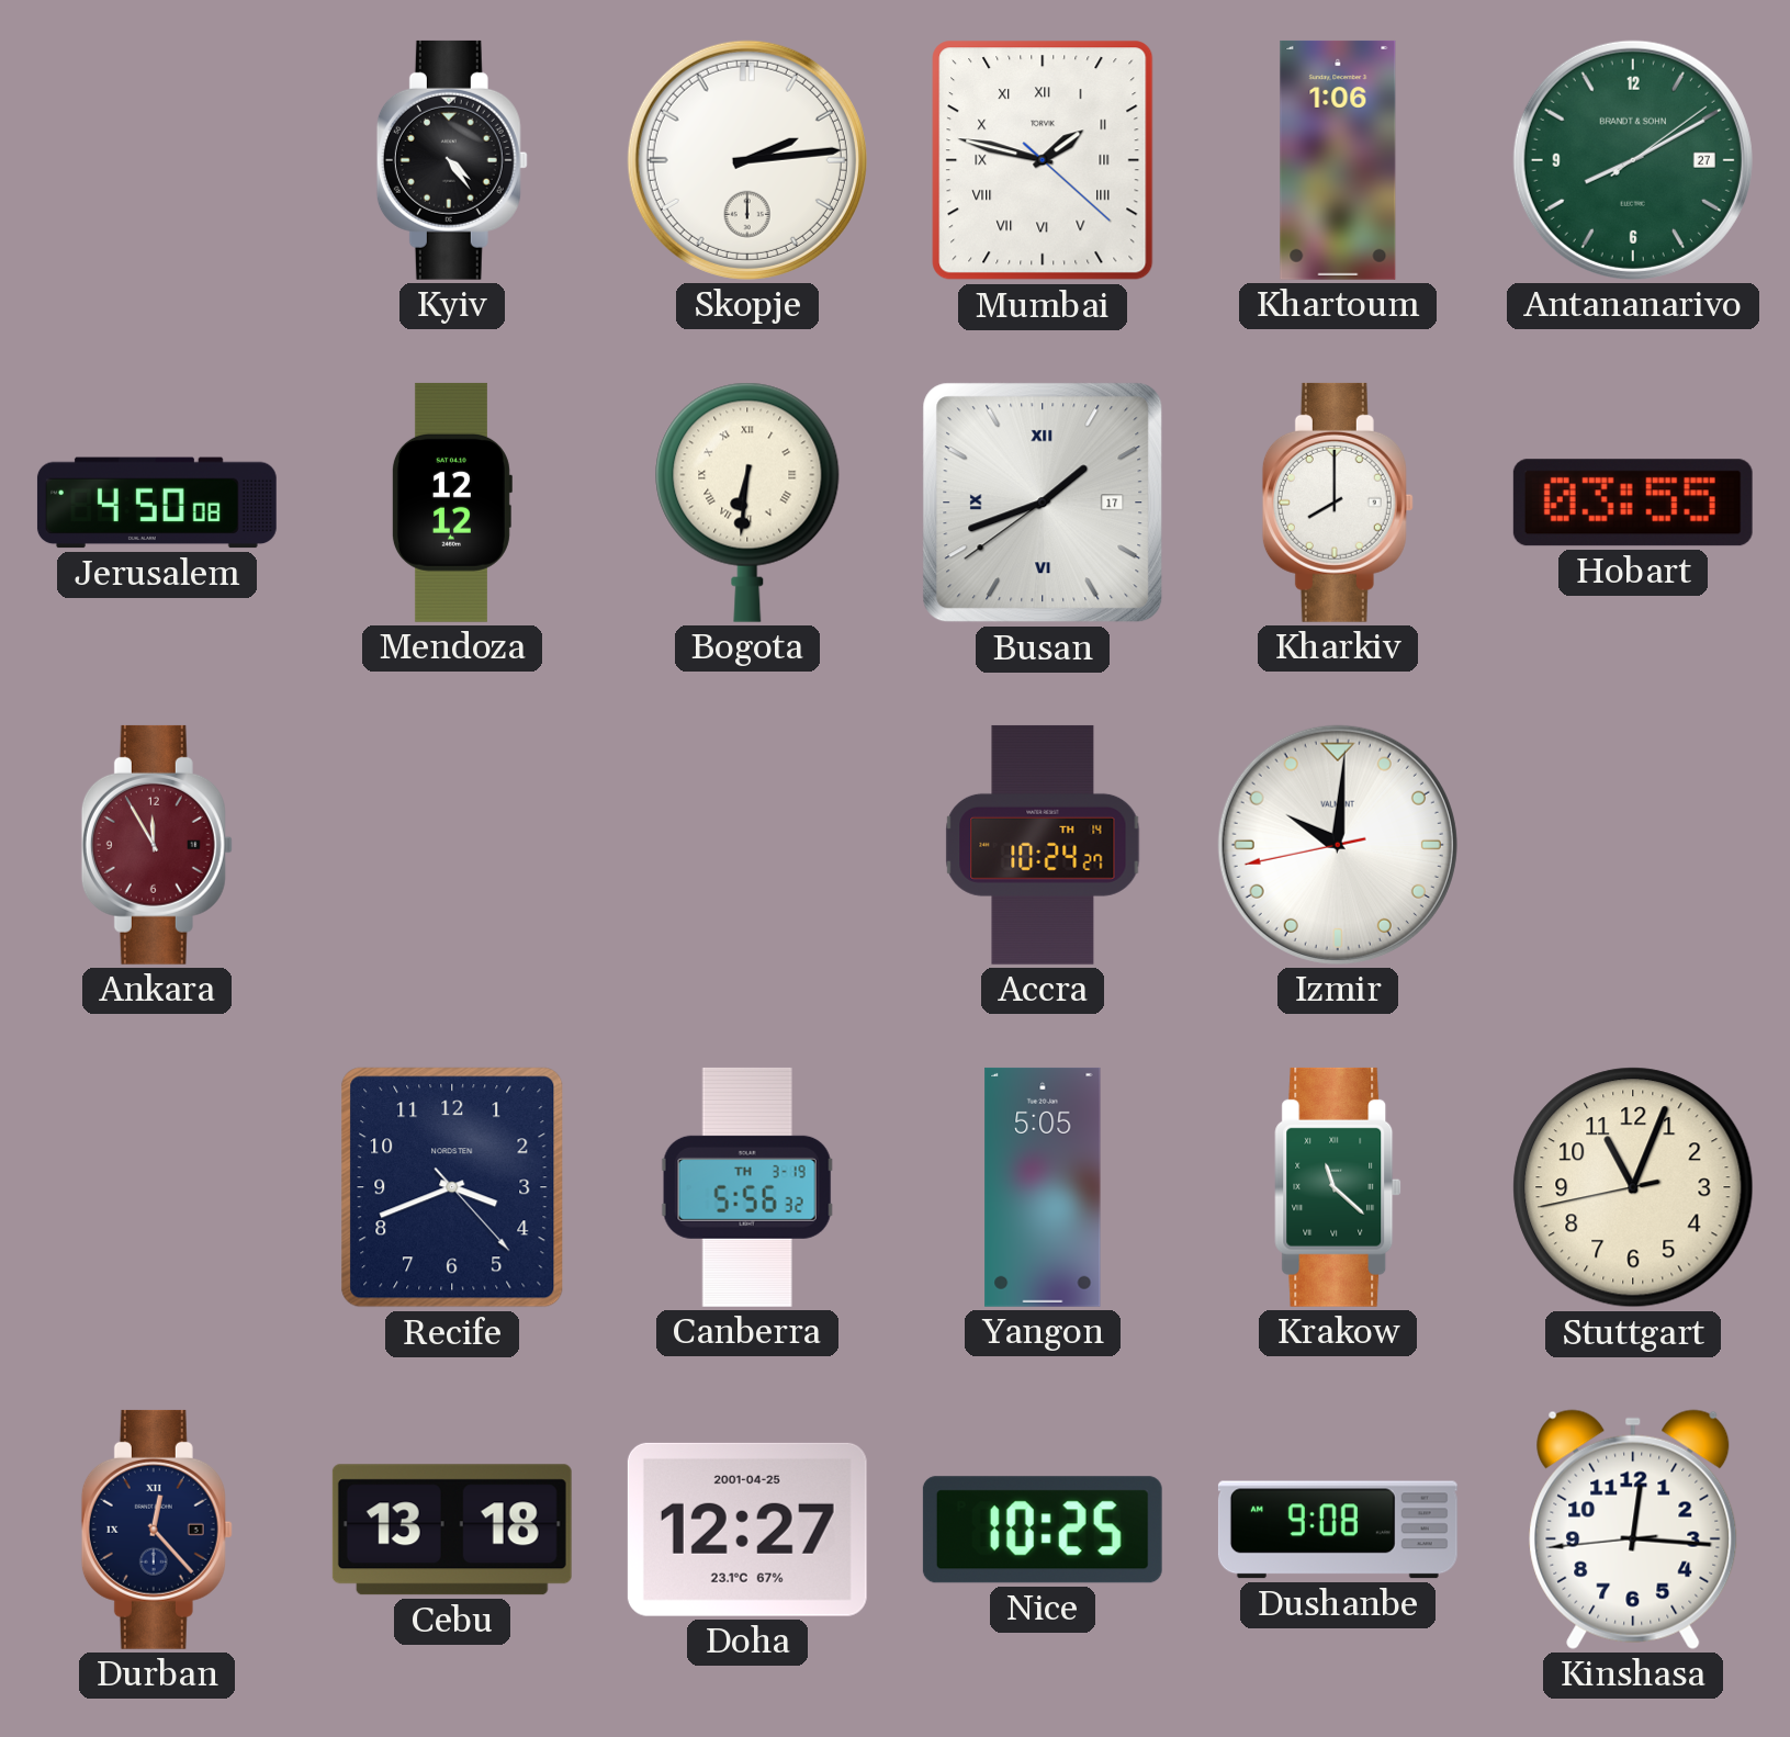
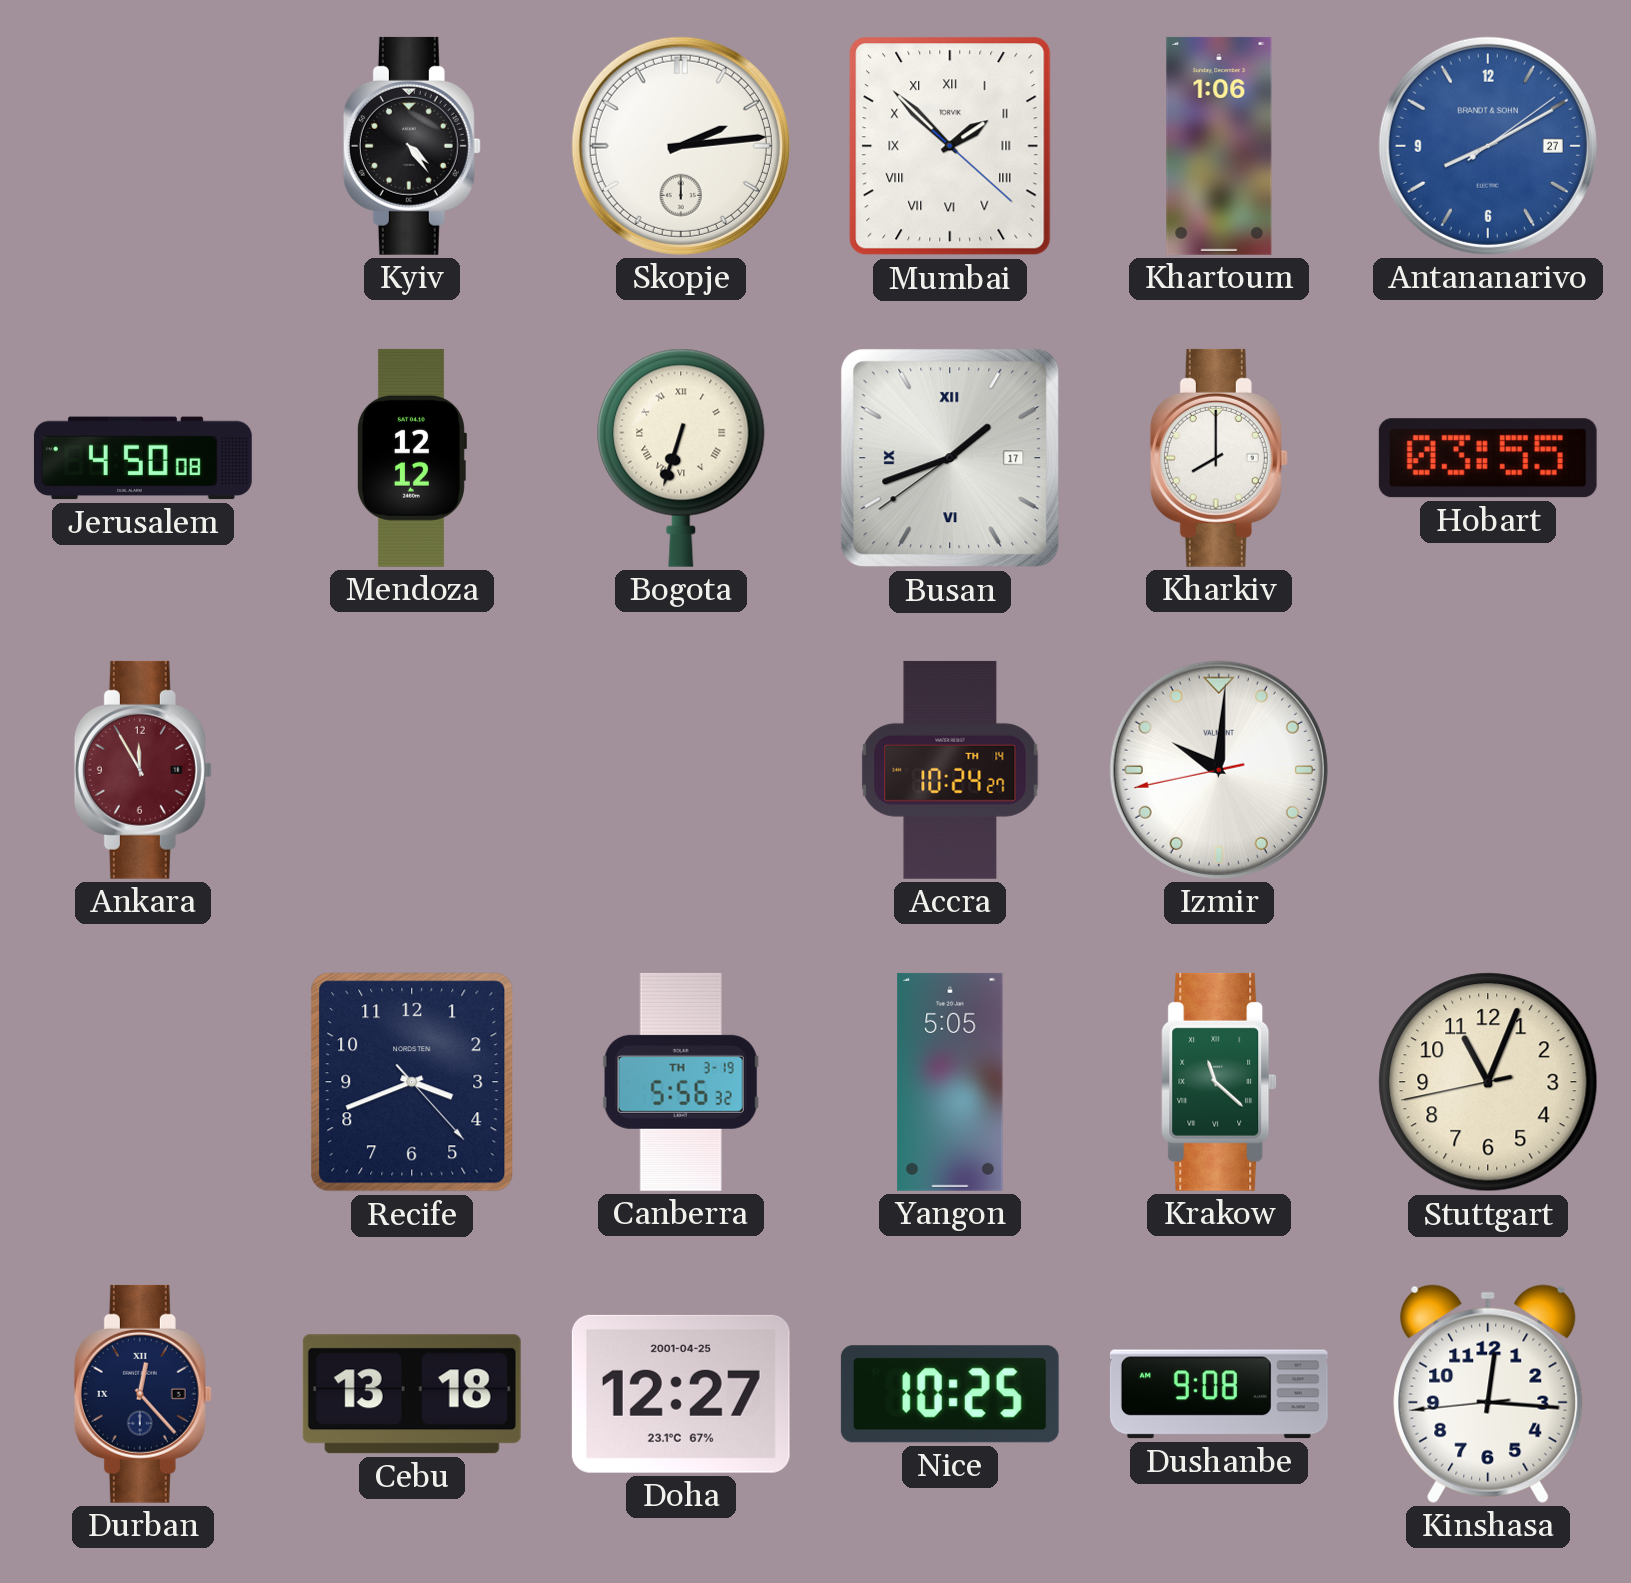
Mumbai: 1:47 -> 1:52 (950, 146)
Antananarivo dial: green -> blue (1488, 146)
Bogota: 6:31 -> 6:33 (681, 458)
